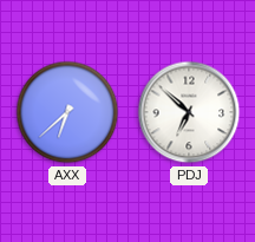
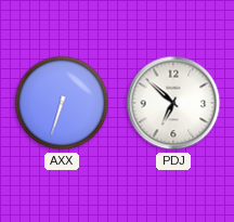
AXX: 6:38 -> 6:33 (62, 103)
